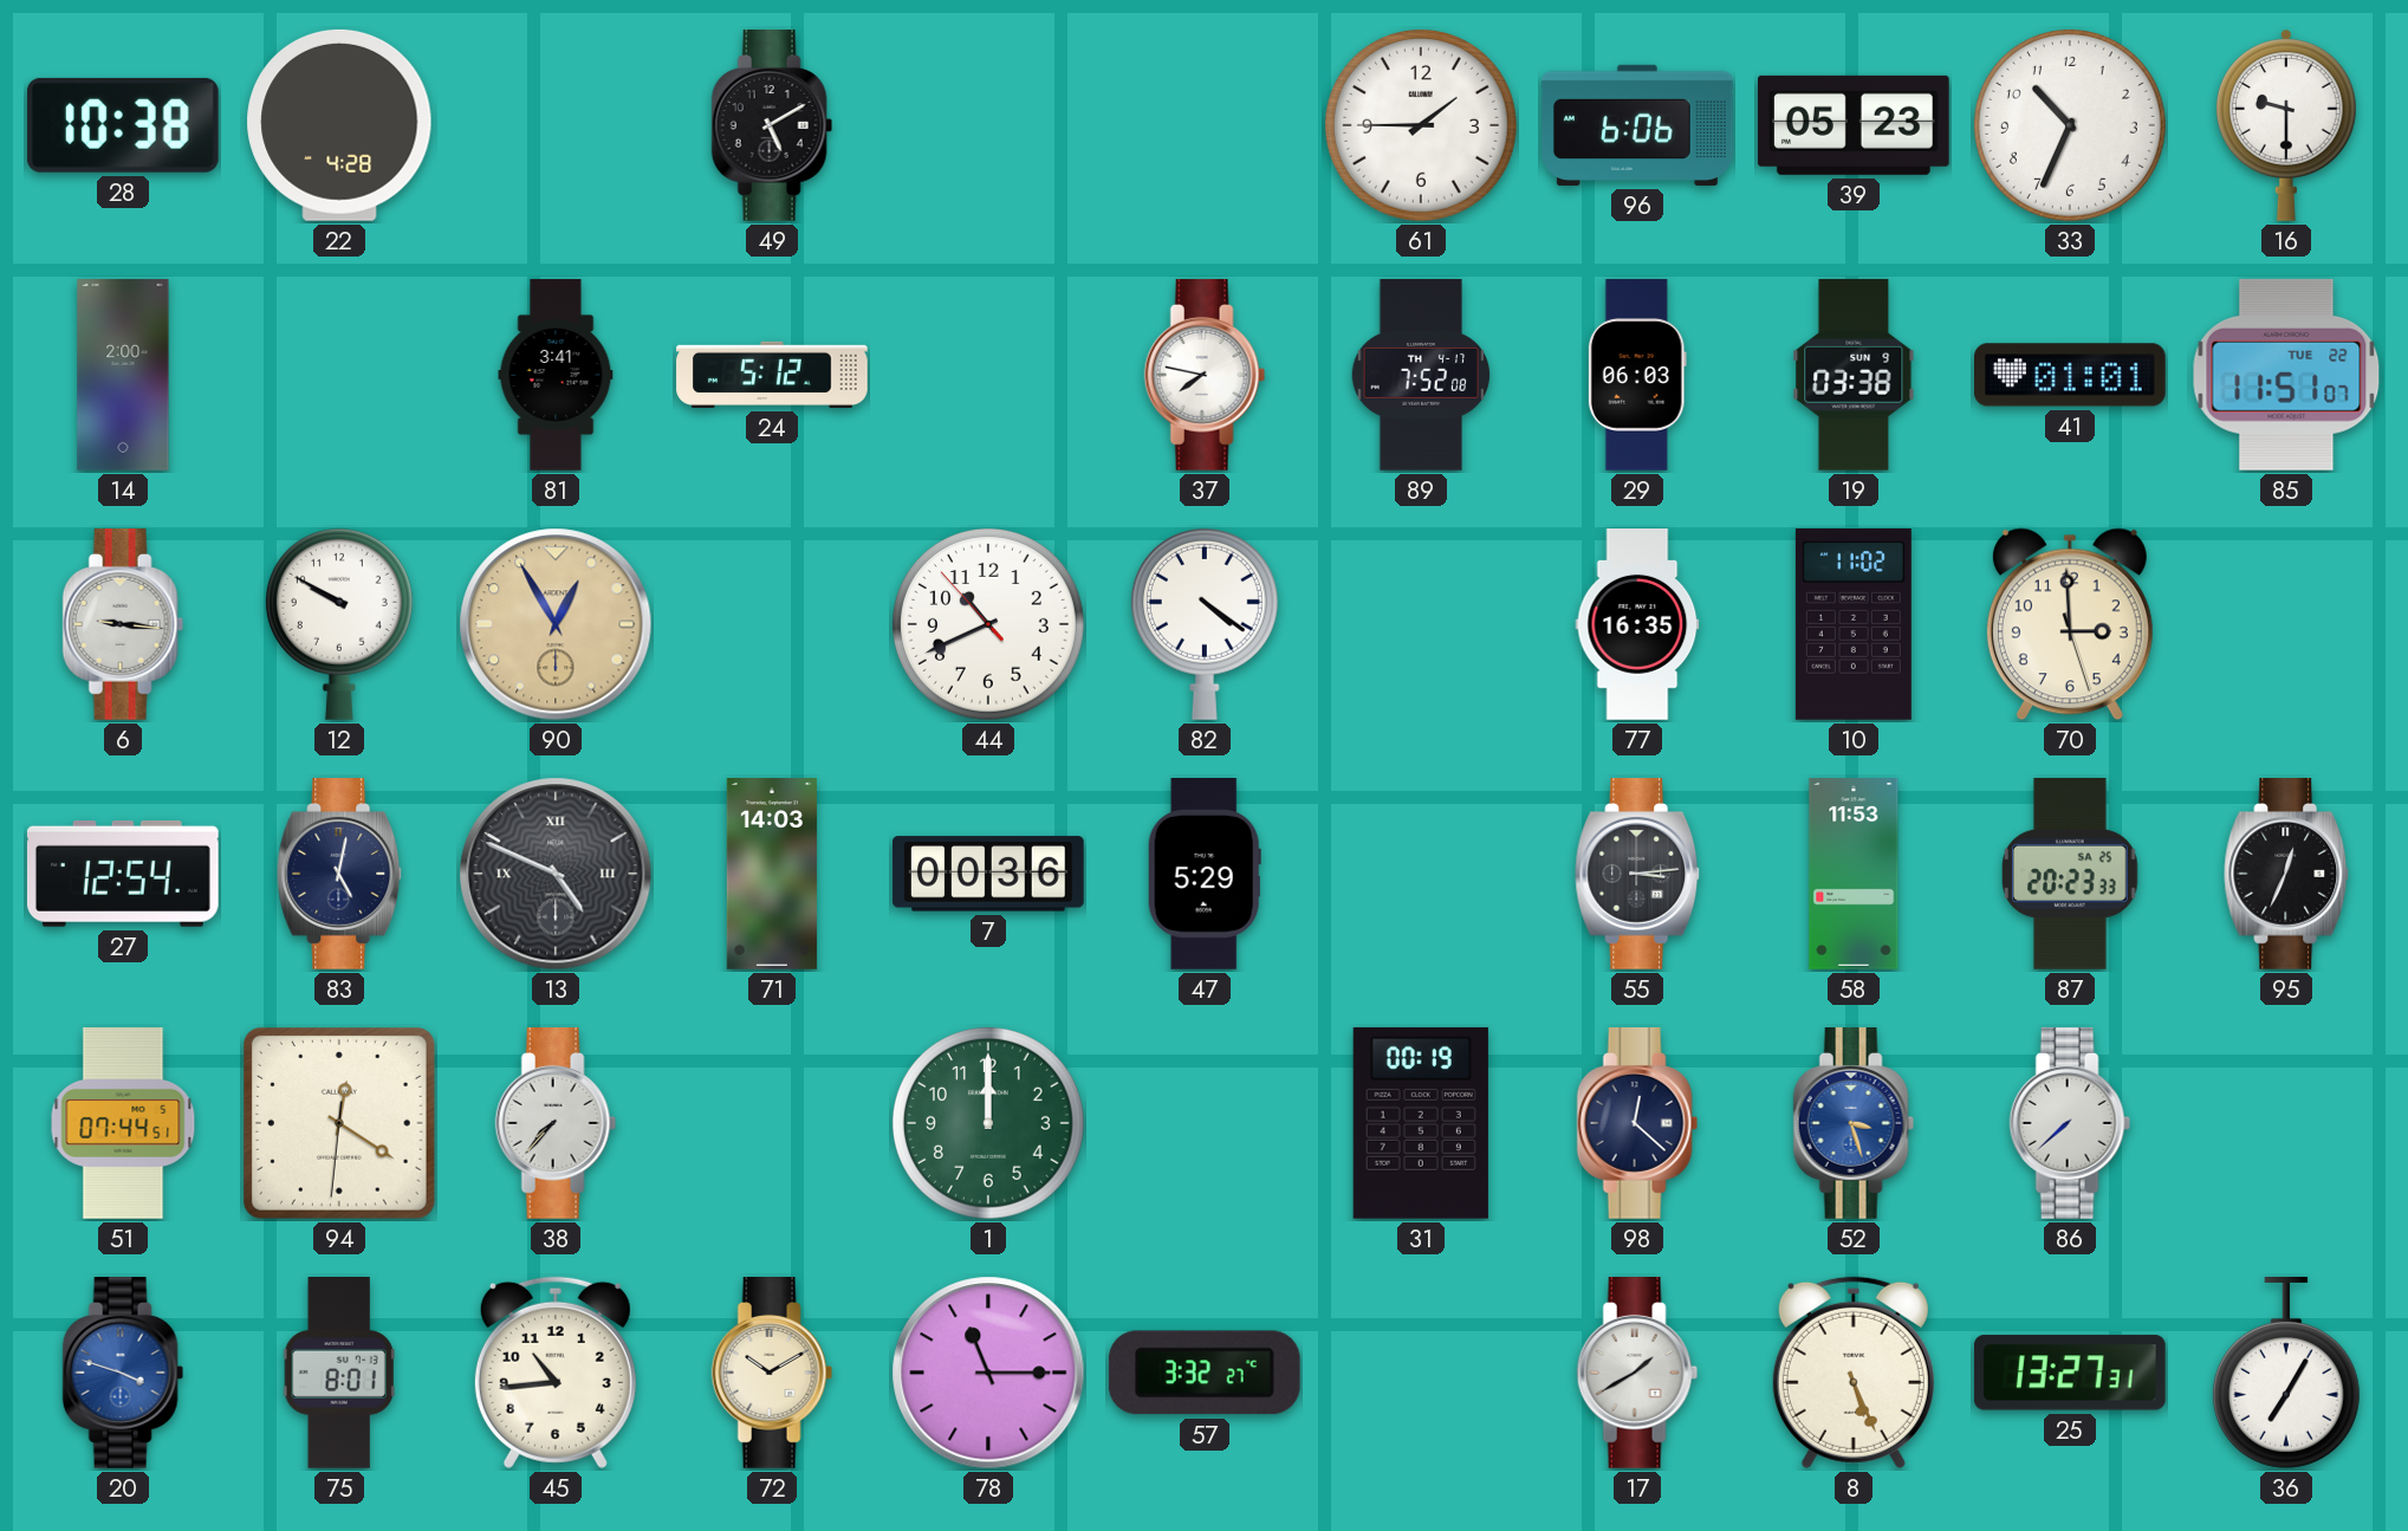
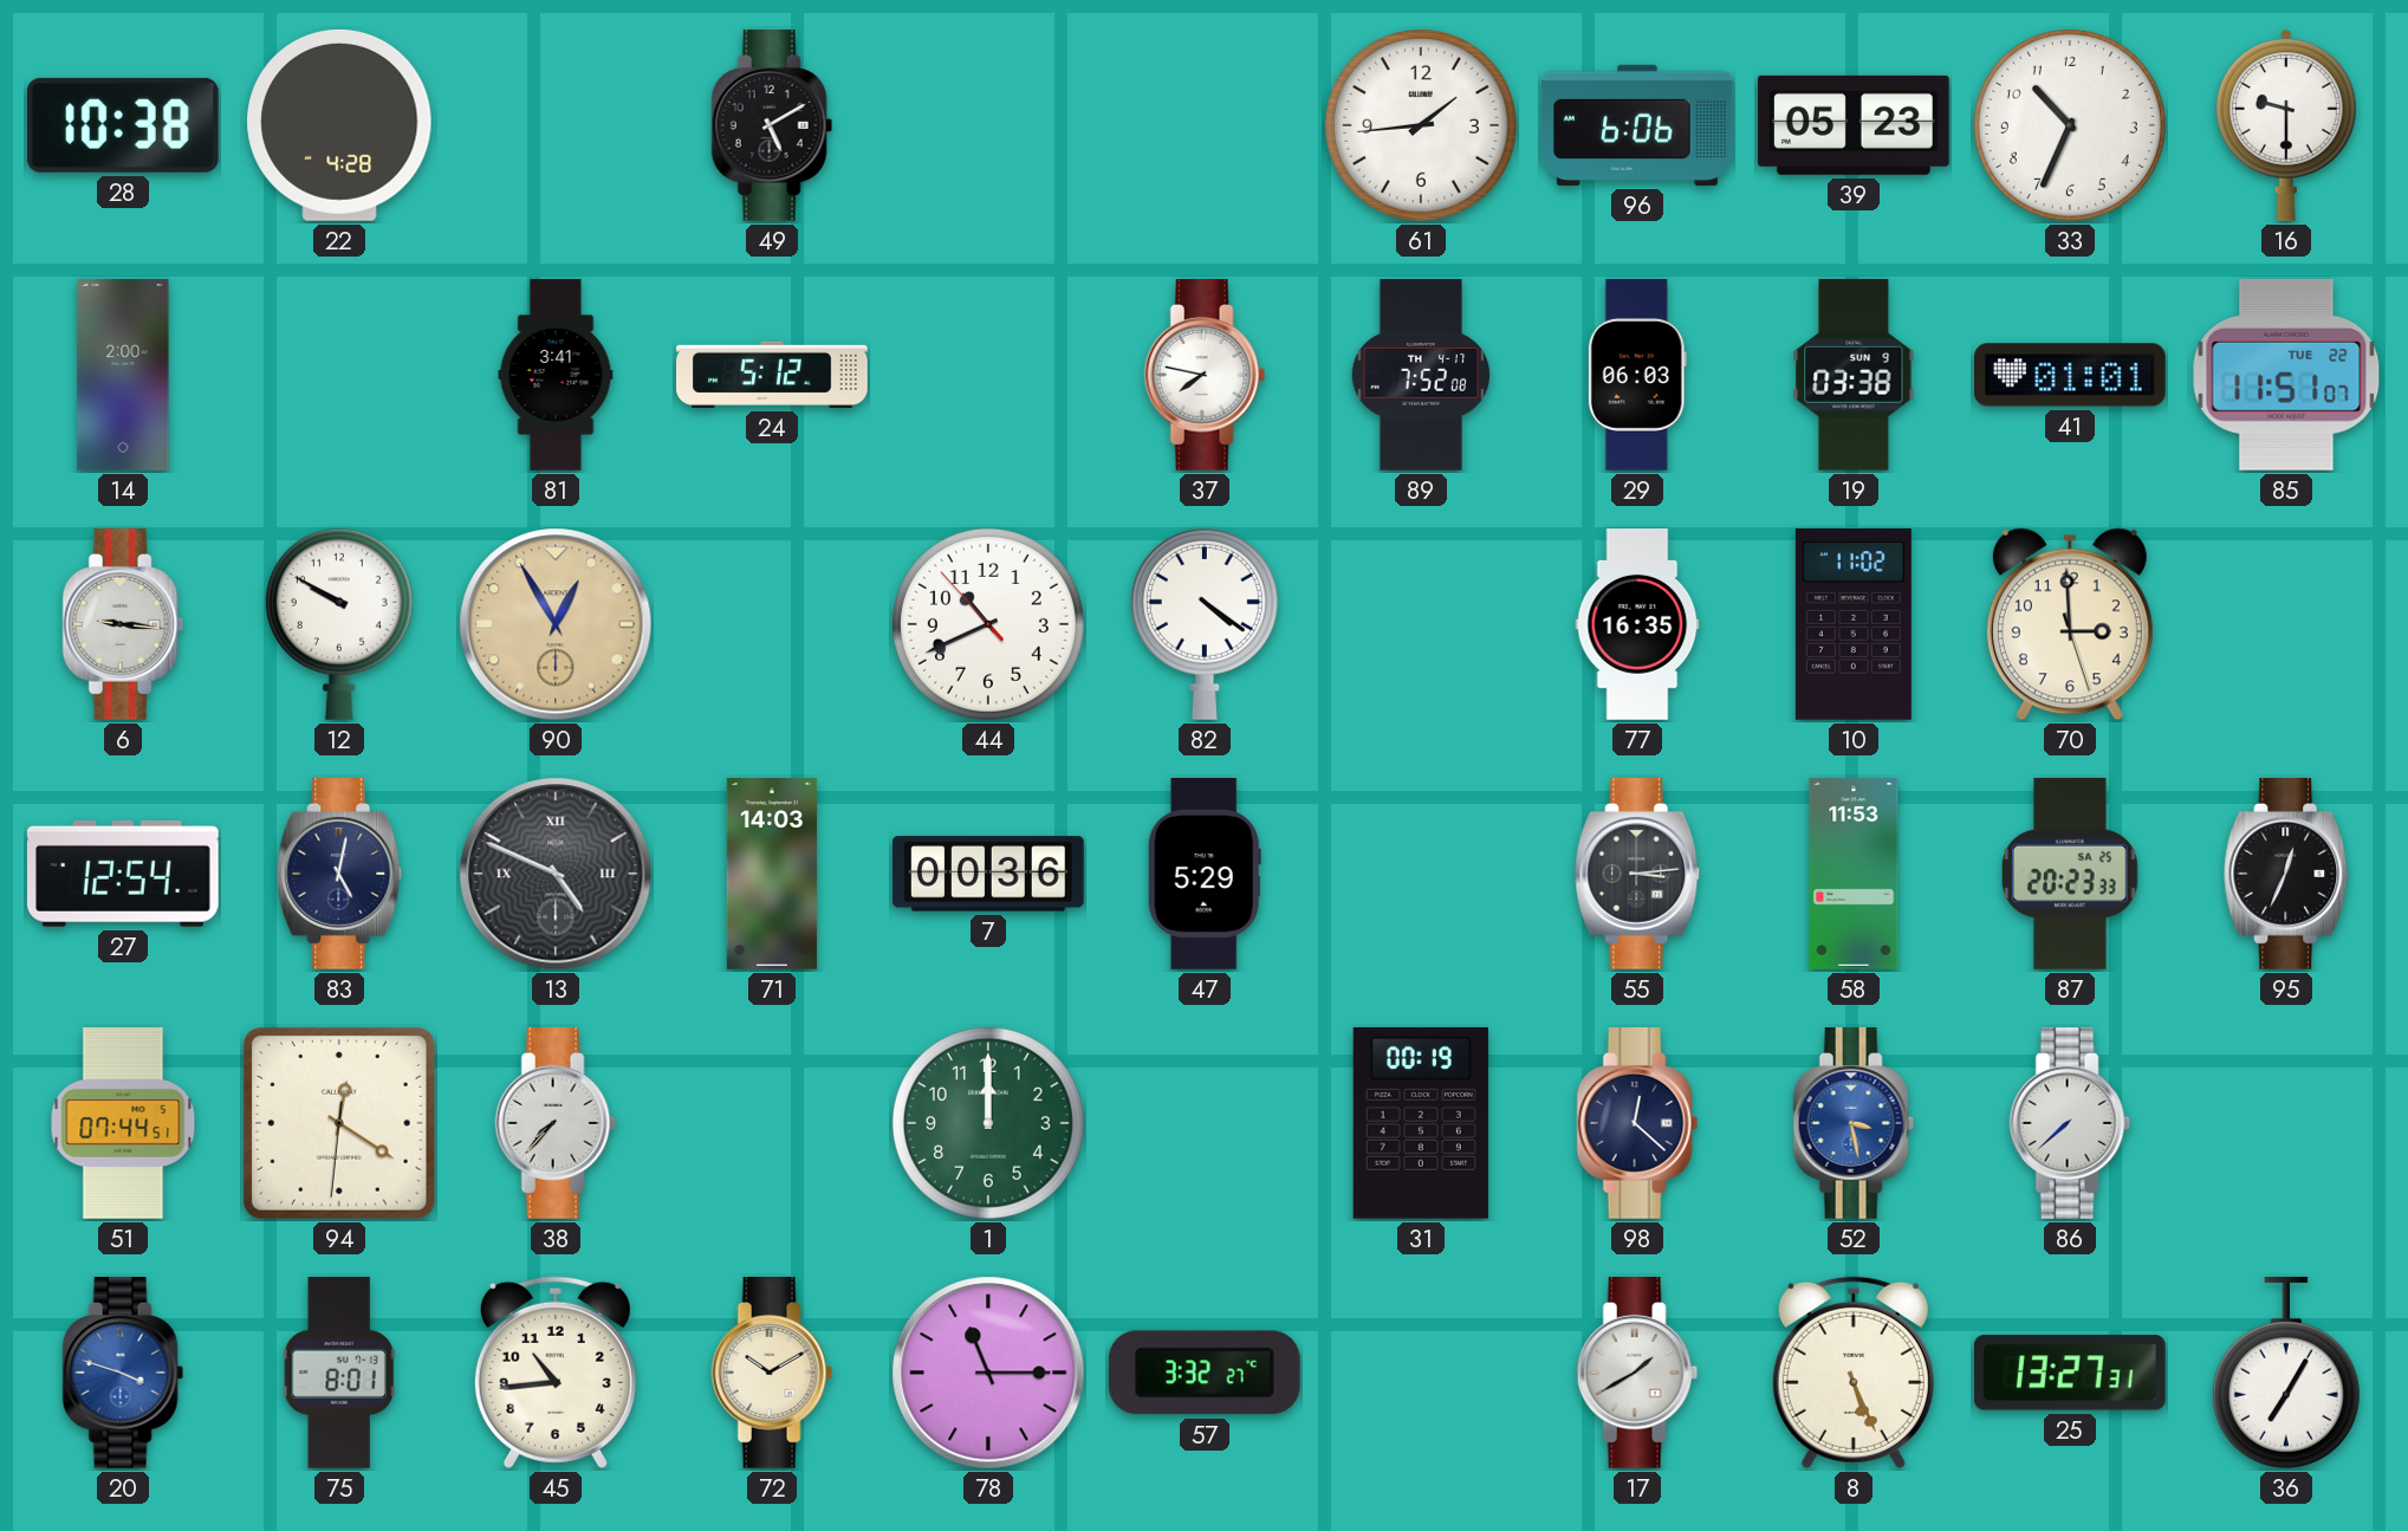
61: 1:45 -> 1:44 (1421, 125)
52: 3:27 -> 3:28 (1854, 1124)
